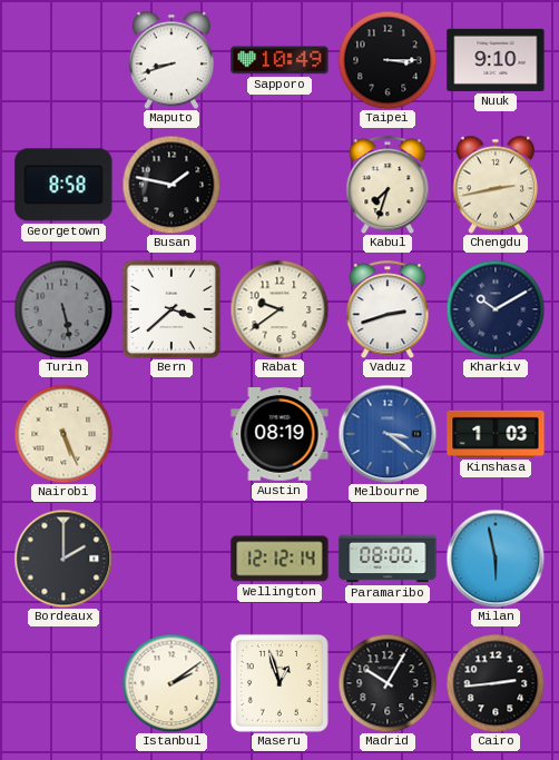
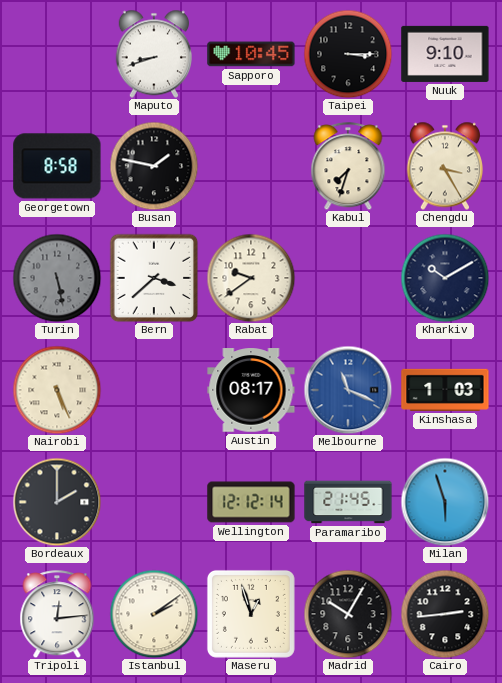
Sapporo: 10:49 -> 10:45 (251, 54)
Chengdu: 2:43 -> 3:25 (444, 166)
Vaduz: 2:42 -> none (388, 309)
Austin: 08:19 -> 08:17 (251, 390)
Melbourne: 3:21 -> 11:19 (348, 390)
Paramaribo: 08:00 -> 21:45 (348, 502)
Milan: 5:58 -> 5:57 (445, 502)
Tripoli: none -> 12:14 (57, 614)
